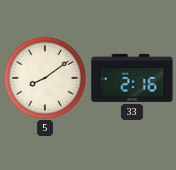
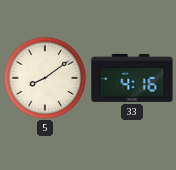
33: 2:16 -> 4:16 (132, 78)
